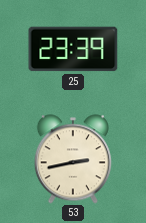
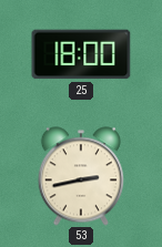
25: 23:39 -> 18:00 (81, 54)
